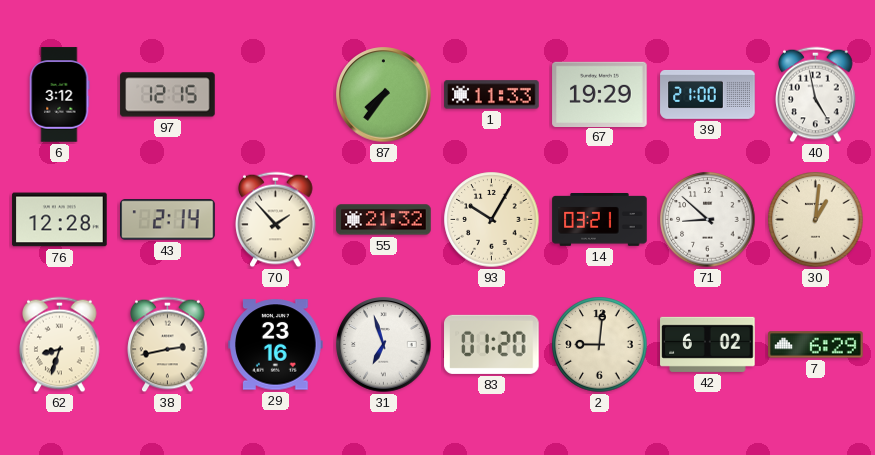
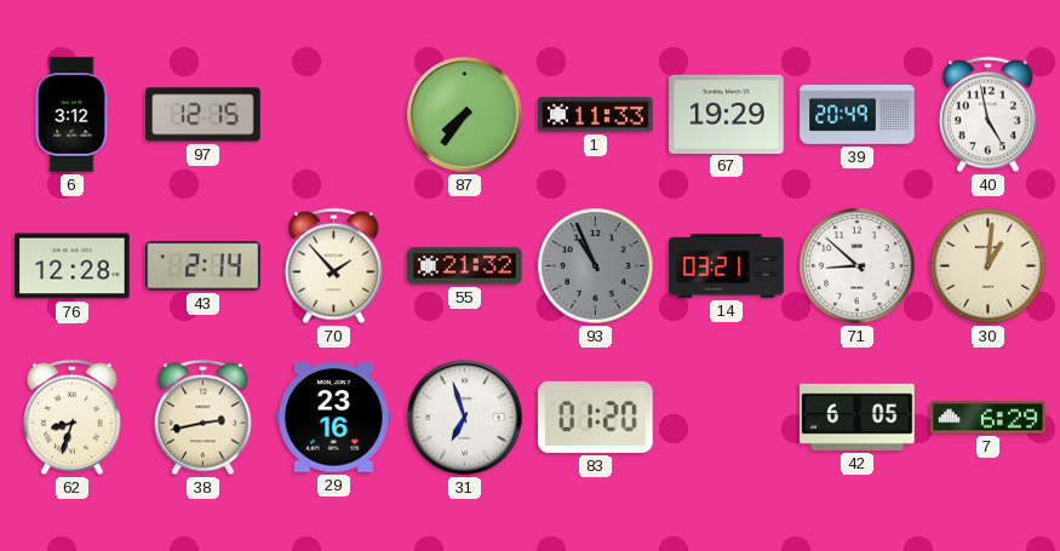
39: 21:00 -> 20:49 (858, 115)
93: 10:05 -> 10:56 (596, 266)
93 dial: cream -> grey (596, 266)
2: 9:01 -> none (600, 345)
42: 6:02 -> 6:05 (858, 417)
